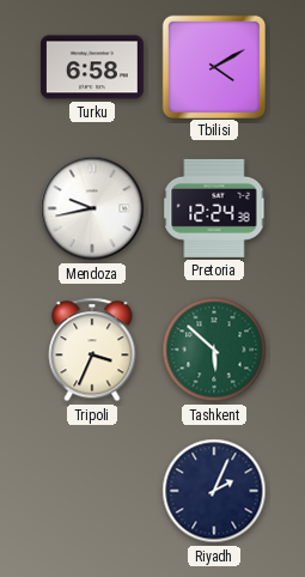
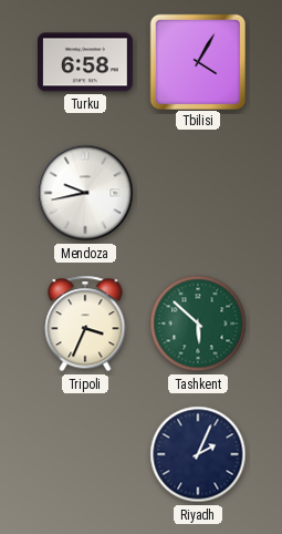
Tbilisi: 4:10 -> 4:05 (197, 61)
Pretoria: 12:24 -> none (214, 208)
